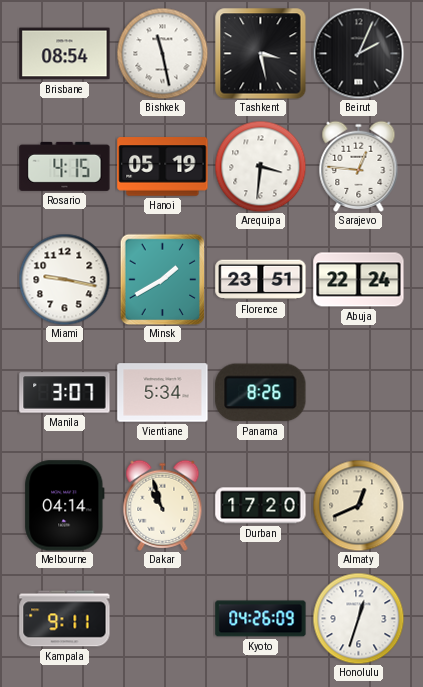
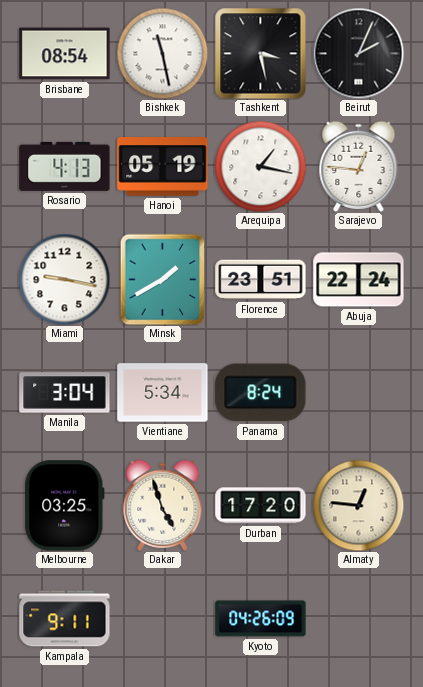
Rosario: 4:15 -> 4:13 (65, 166)
Arequipa: 3:31 -> 1:17 (260, 166)
Manila: 3:07 -> 3:04 (65, 393)
Panama: 8:26 -> 8:24 (261, 393)
Melbourne: 04:14 -> 03:25 (65, 506)
Dakar: 10:57 -> 4:57 (163, 505)
Almaty: 12:41 -> 12:46 (358, 505)
Honolulu: 12:33 -> none (358, 618)
